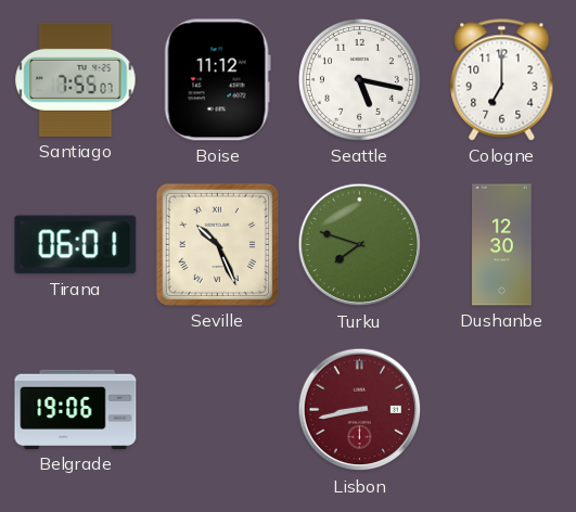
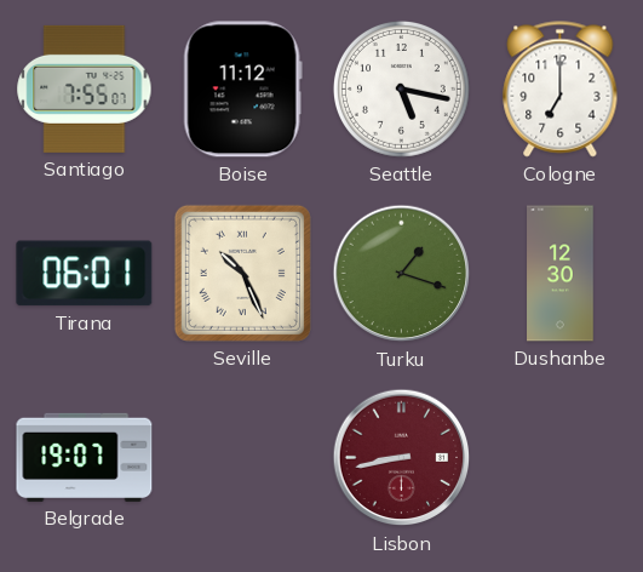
Turku: 7:48 -> 1:18 (402, 274)
Belgrade: 19:06 -> 19:07 (85, 457)
